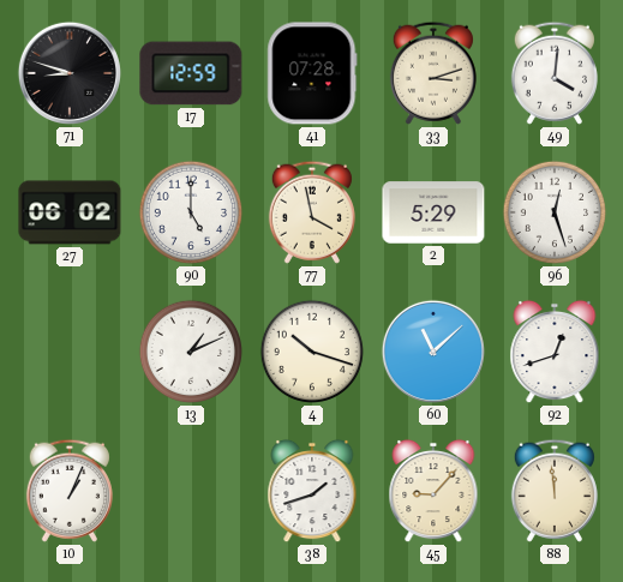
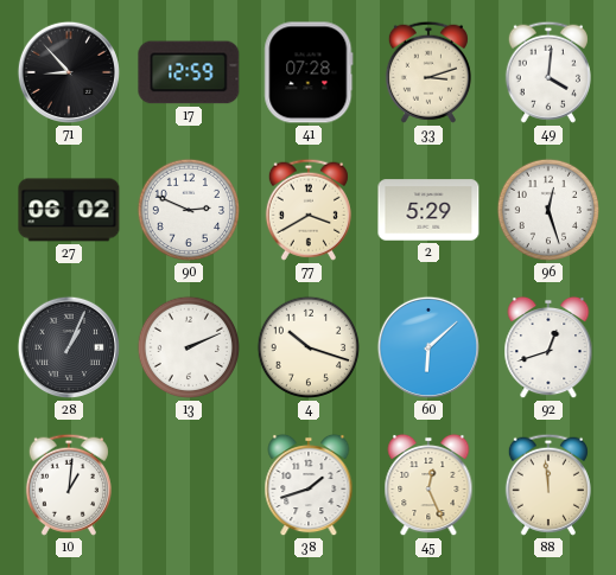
71: 8:48 -> 8:53 (69, 72)
90: 5:00 -> 2:49 (189, 210)
77: 3:58 -> 3:40 (309, 210)
28: none -> 1:04 (69, 347)
13: 1:11 -> 2:11 (189, 347)
60: 11:08 -> 6:08 (428, 347)
10: 1:04 -> 1:01 (69, 485)
45: 9:07 -> 12:26 (428, 485)
